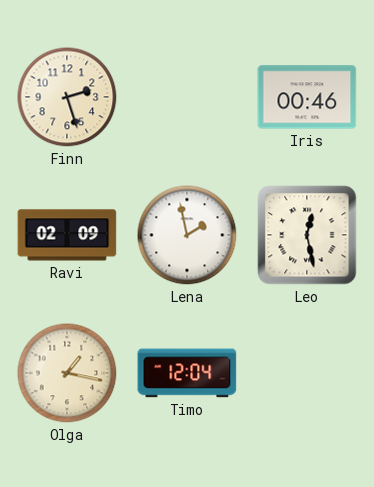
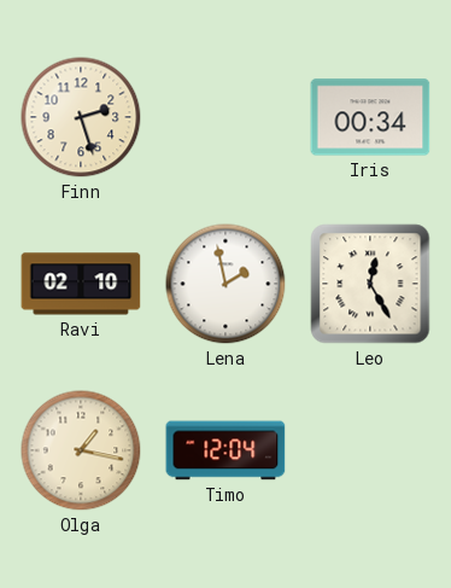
Iris: 00:46 -> 00:34 (370, 117)
Ravi: 02:09 -> 02:10 (81, 284)
Leo: 12:28 -> 12:25 (370, 284)
